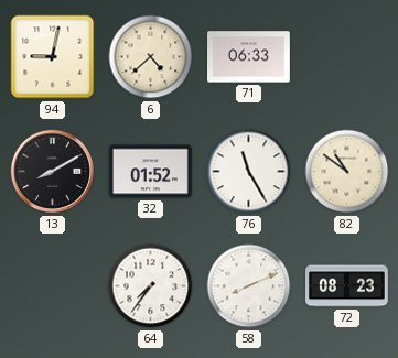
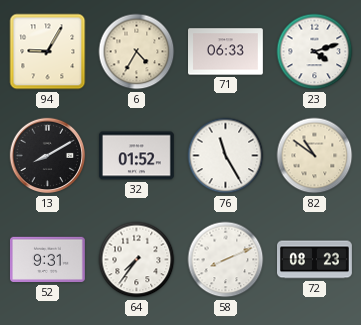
94: 9:02 -> 9:05 (48, 52)
6: 4:38 -> 4:35 (137, 52)
23: none -> 4:12 (315, 52)
52: none -> 9:31 (47, 260)
